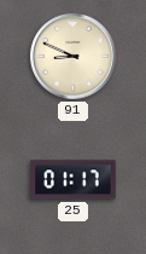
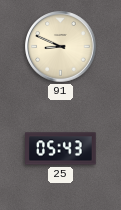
25: 01:17 -> 05:43 (61, 149)
